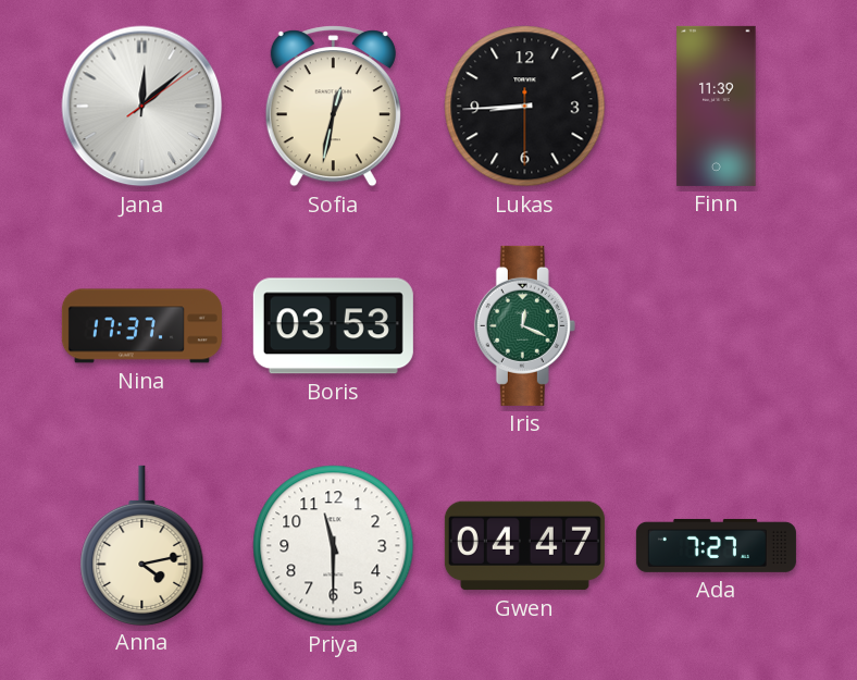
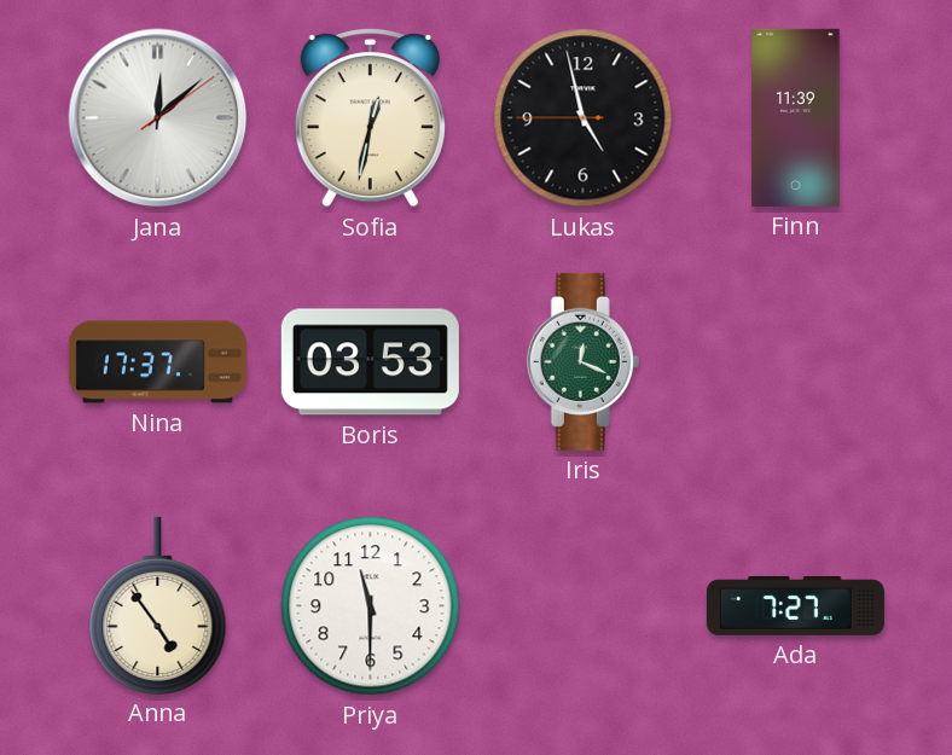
Lukas: 8:44 -> 4:57 (584, 118)
Anna: 4:13 -> 4:54 (158, 605)
Gwen: 04:47 -> none (524, 546)
